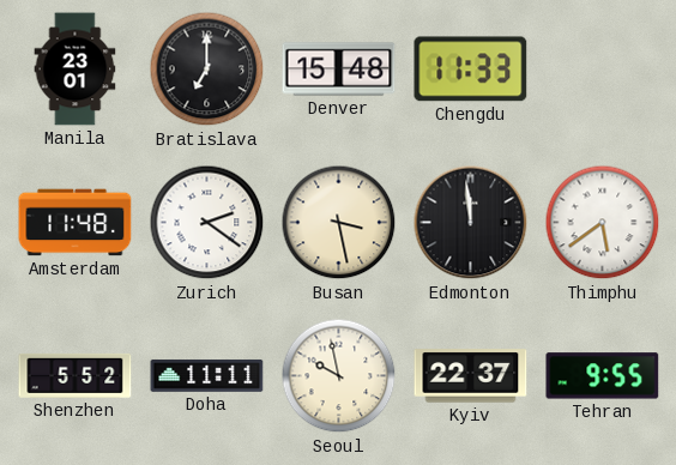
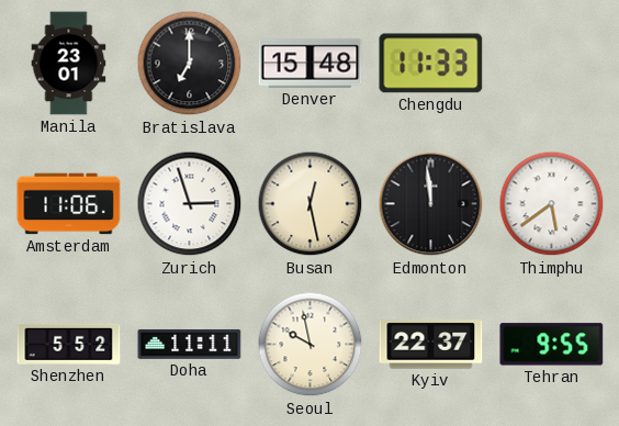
Amsterdam: 11:48 -> 11:06 (69, 204)
Zurich: 2:21 -> 2:57 (190, 204)
Busan: 3:28 -> 12:28 (311, 204)
